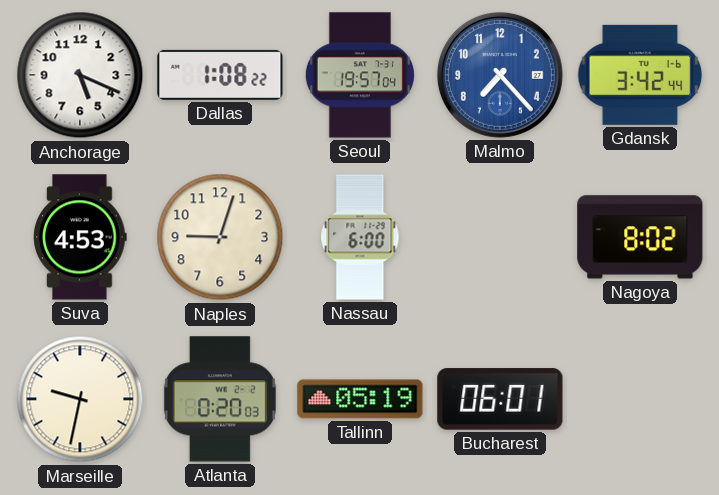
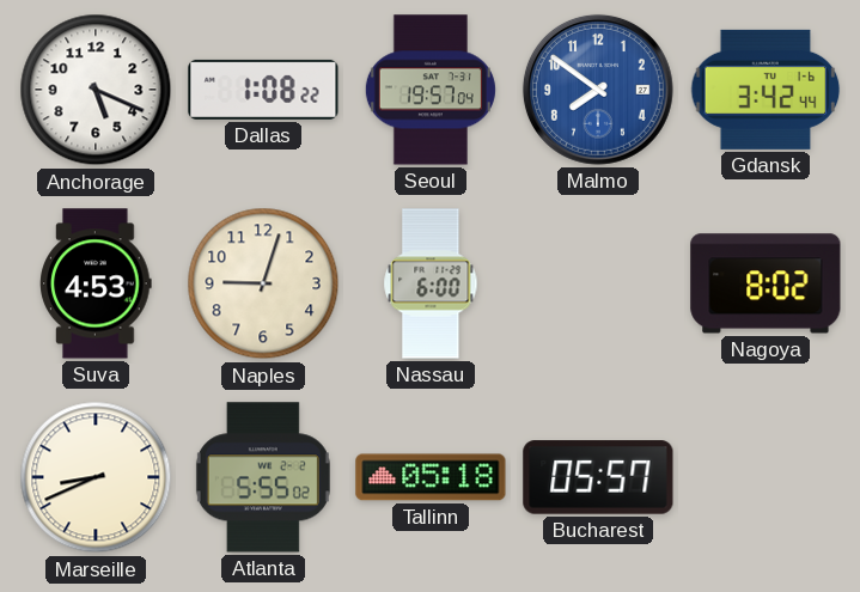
Malmo: 7:23 -> 7:51 (598, 90)
Marseille: 9:32 -> 8:41 (96, 477)
Atlanta: 0:20 -> 5:55 (263, 477)
Tallinn: 05:19 -> 05:18 (431, 477)
Bucharest: 06:01 -> 05:57 (598, 477)
